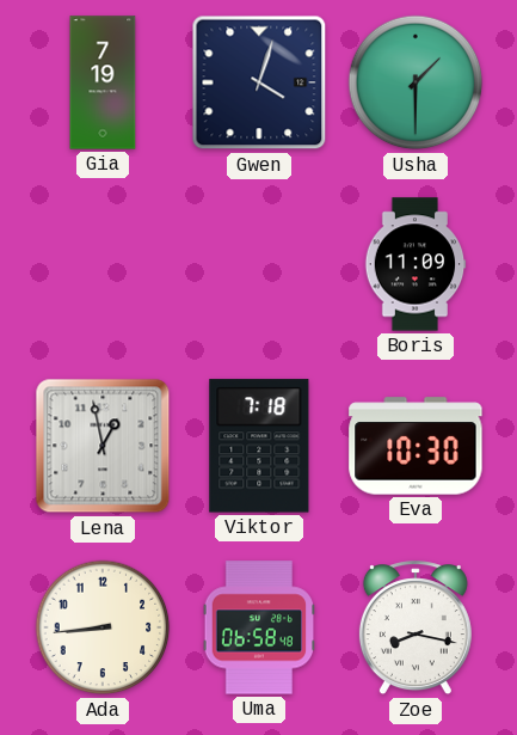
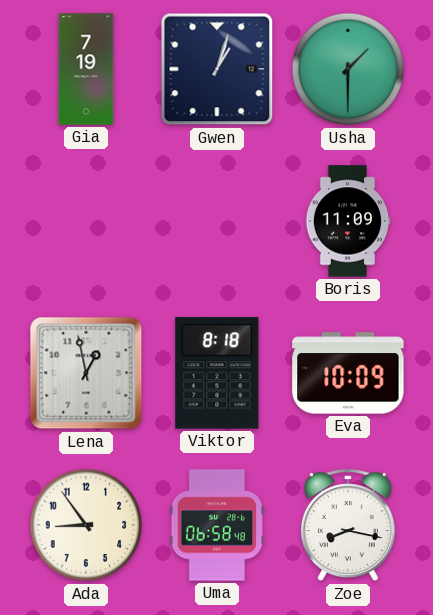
Gwen: 4:03 -> 1:03 (217, 69)
Viktor: 7:18 -> 8:18 (217, 373)
Eva: 10:30 -> 10:09 (348, 373)
Ada: 8:44 -> 8:54 (86, 525)
